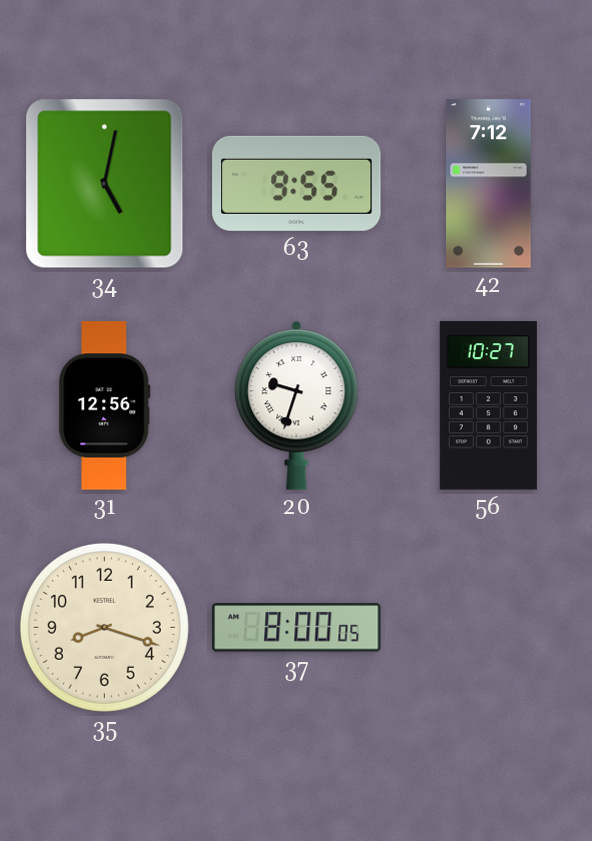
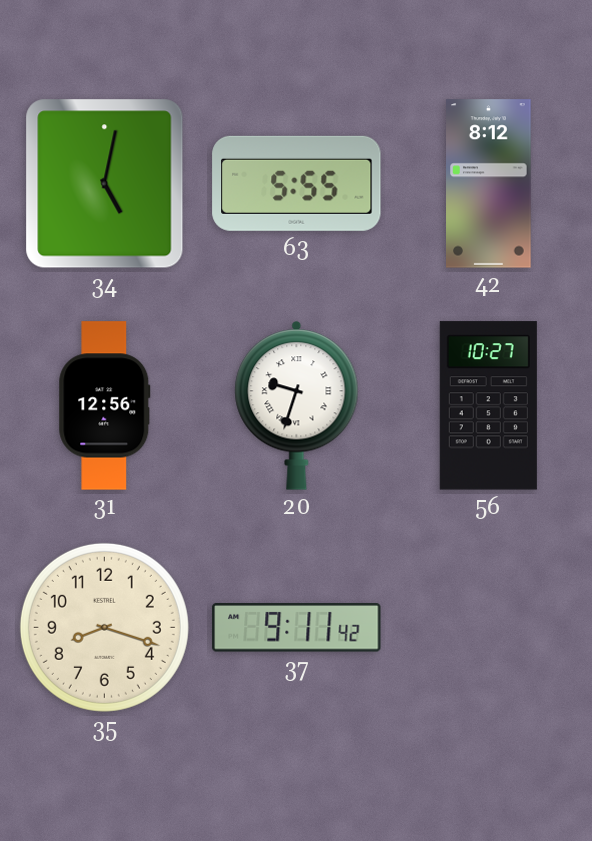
63: 9:55 -> 5:55 (297, 183)
42: 7:12 -> 8:12 (489, 184)
37: 8:00 -> 9:11 (297, 628)
